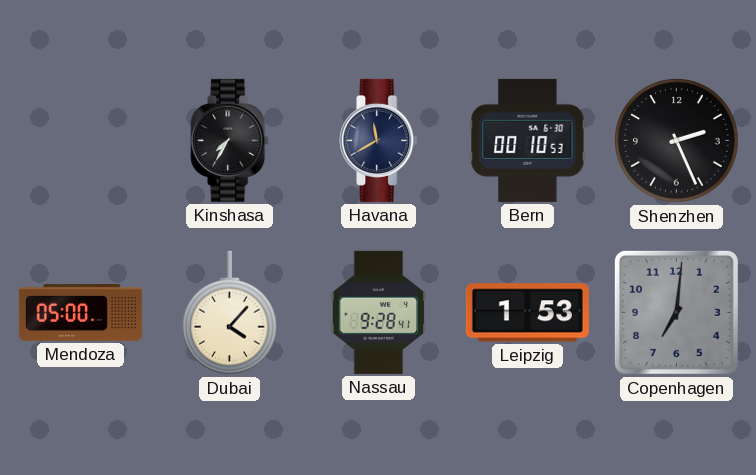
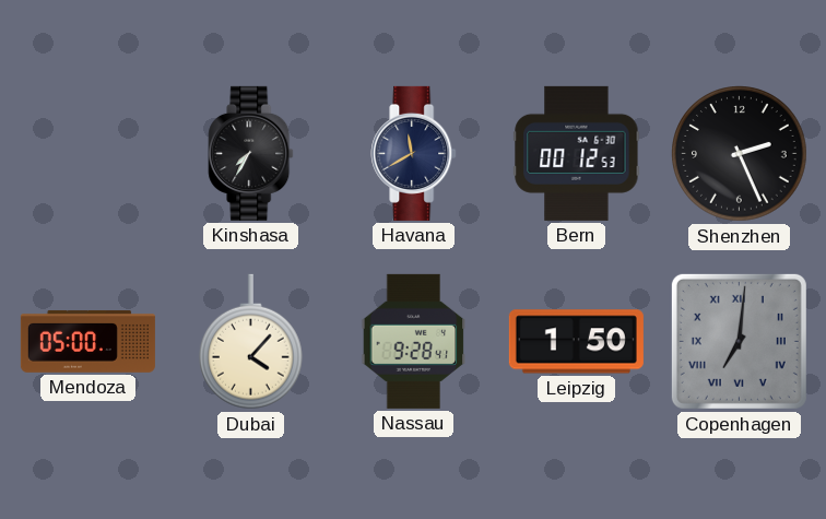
Bern: 00:10 -> 00:12 (577, 153)
Leipzig: 1:53 -> 1:50 (576, 342)
Copenhagen numerals: Arabic -> Roman (739, 341)
